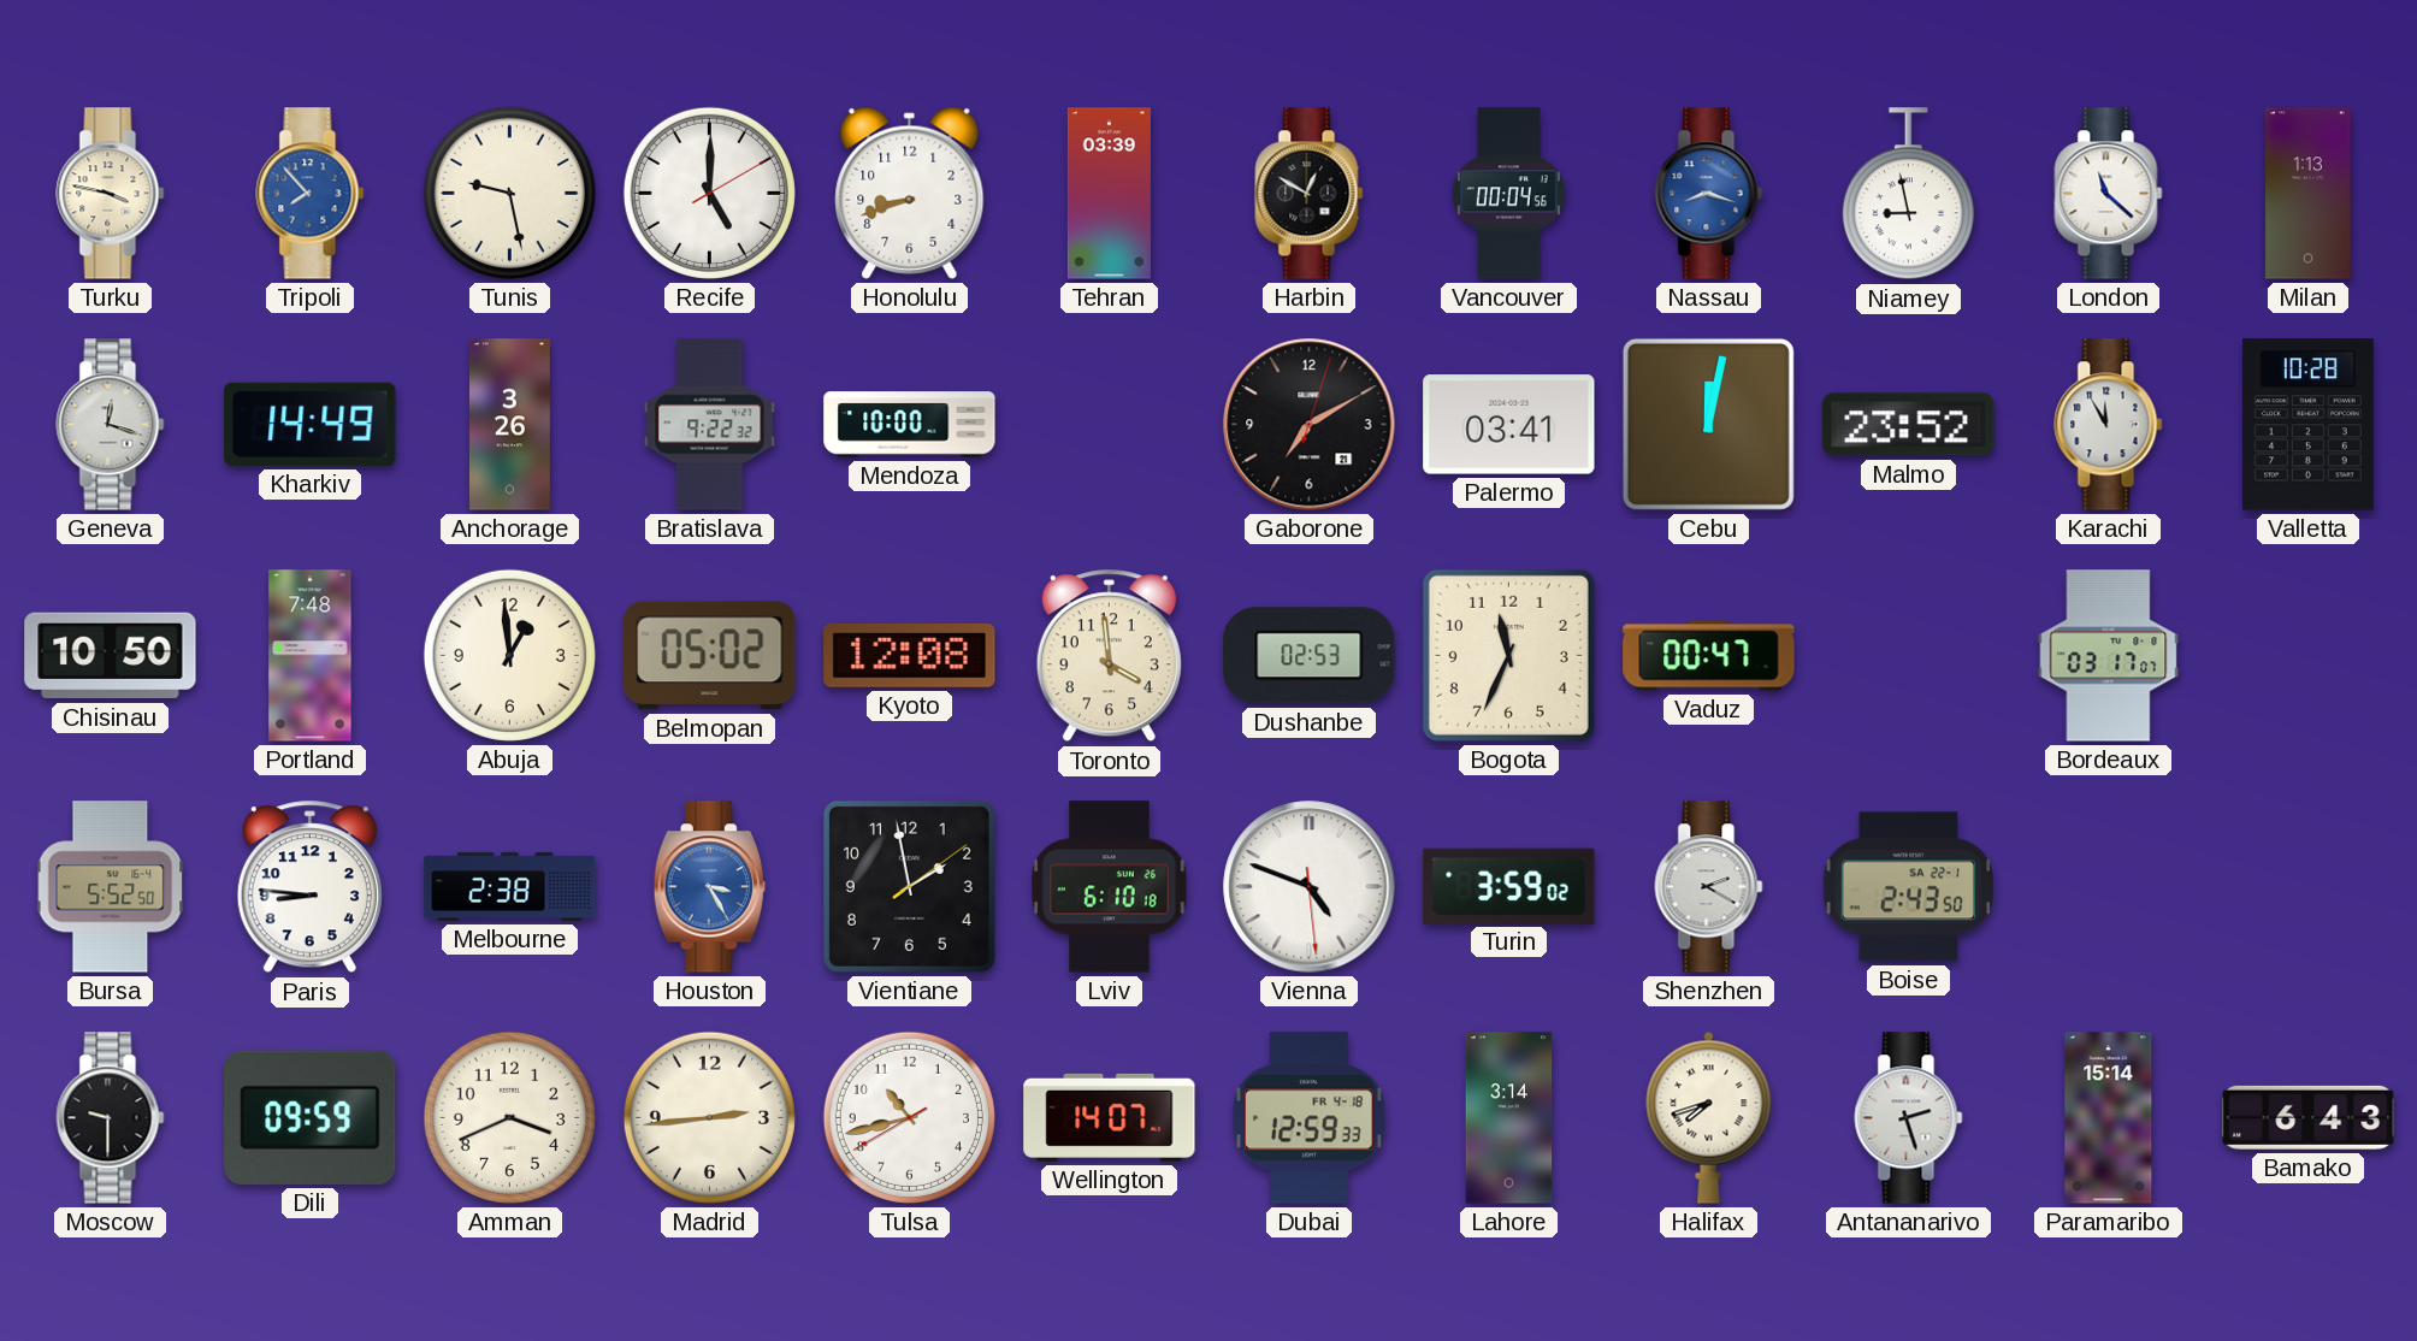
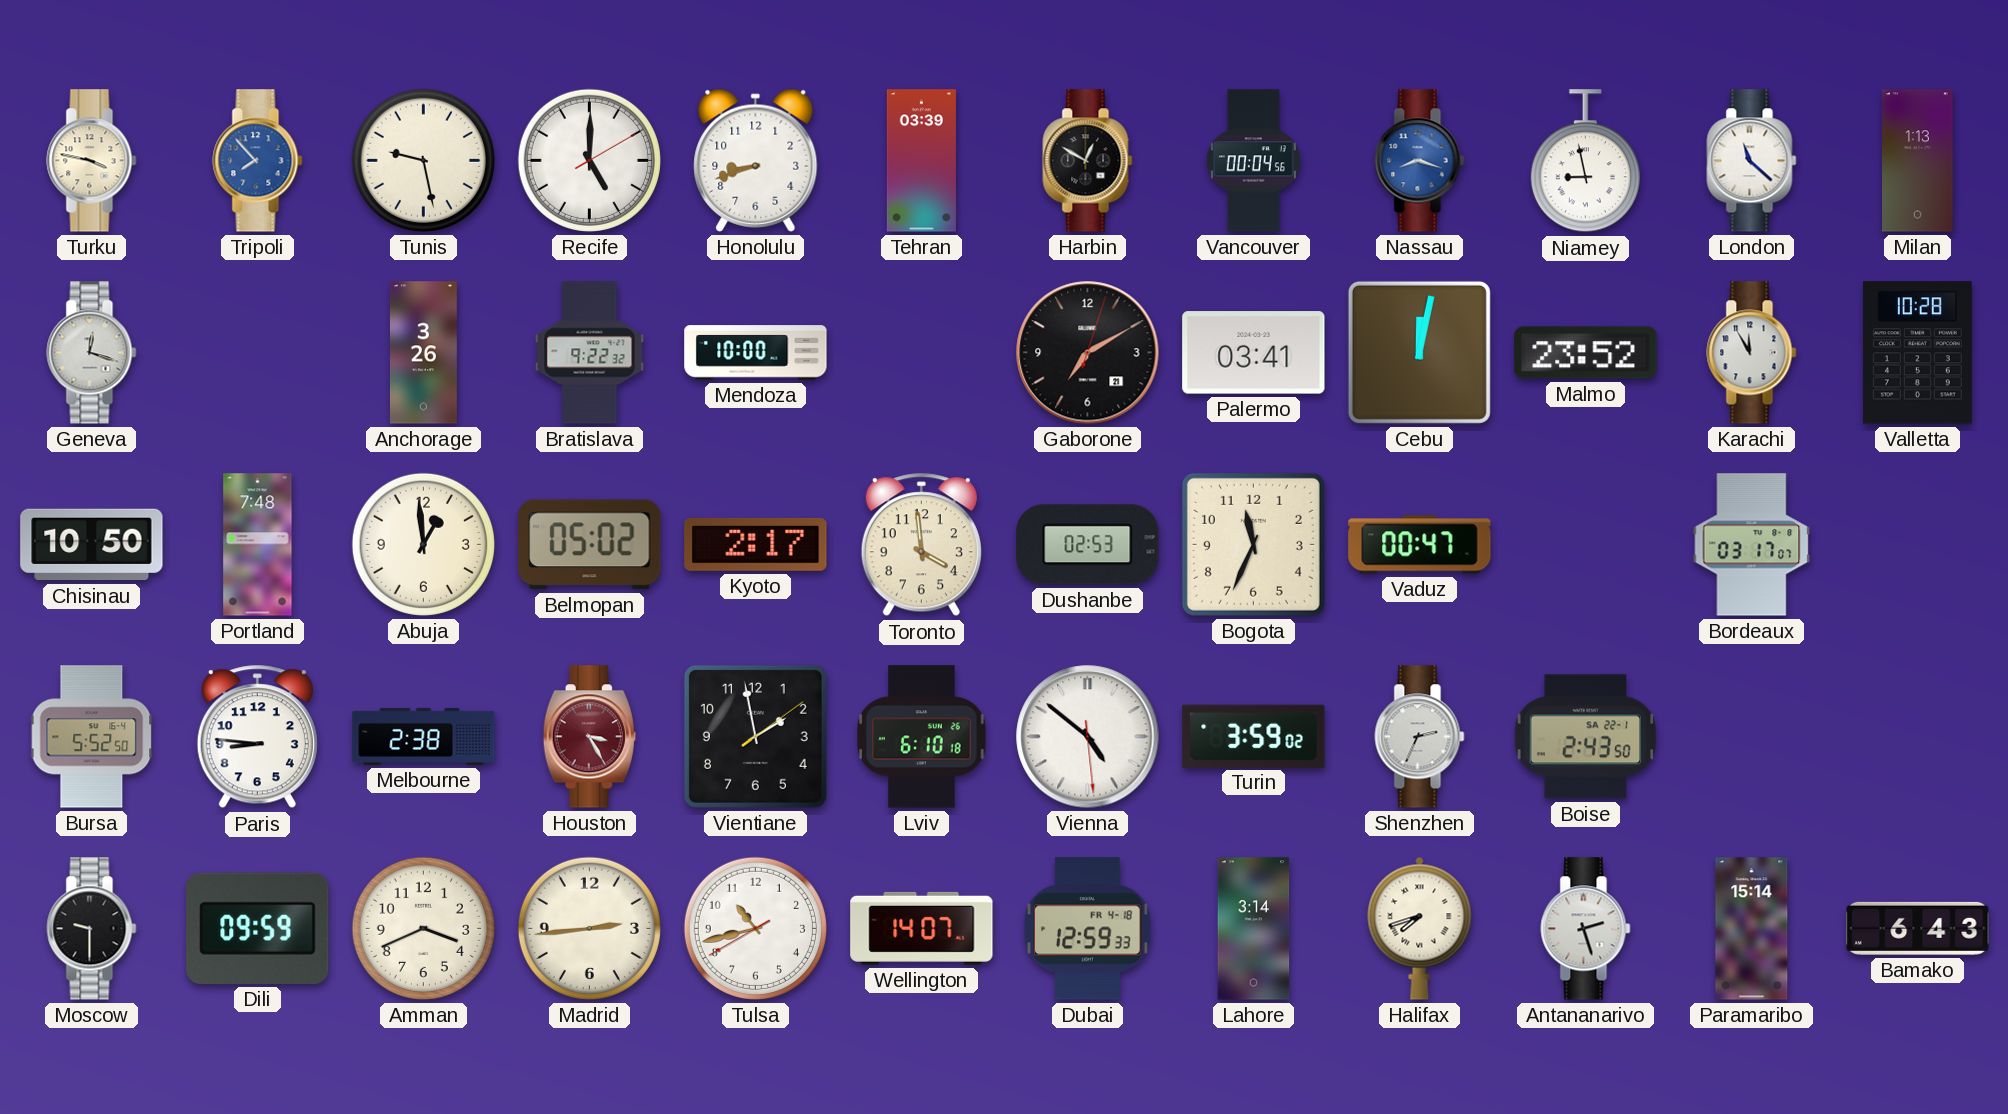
Kharkiv: 14:49 -> none (311, 424)
Kyoto: 12:08 -> 2:17 (756, 544)
Houston dial: blue -> burgundy (589, 737)
Vienna: 4:48 -> 4:51 (1088, 737)
Shenzhen: 2:20 -> 2:34 (1420, 737)
